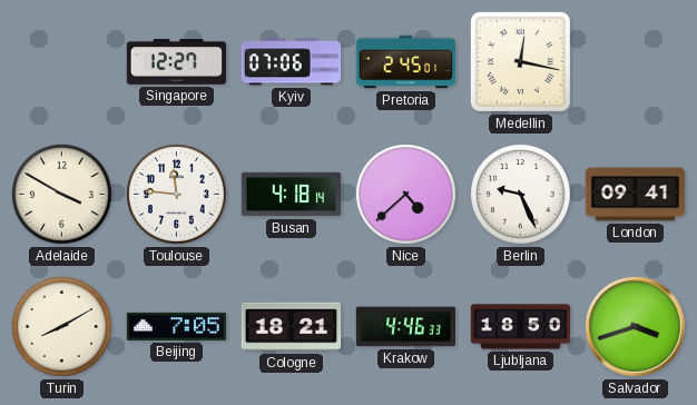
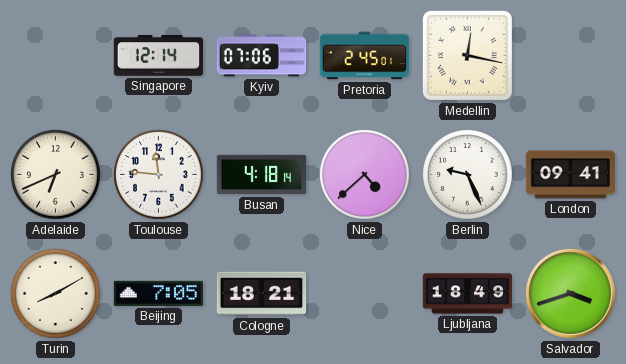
Singapore: 12:27 -> 12:14 (159, 56)
Adelaide: 3:50 -> 6:41 (56, 175)
Krakow: 4:46 -> none (406, 327)
Ljubljana: 18:50 -> 18:49 (468, 294)
